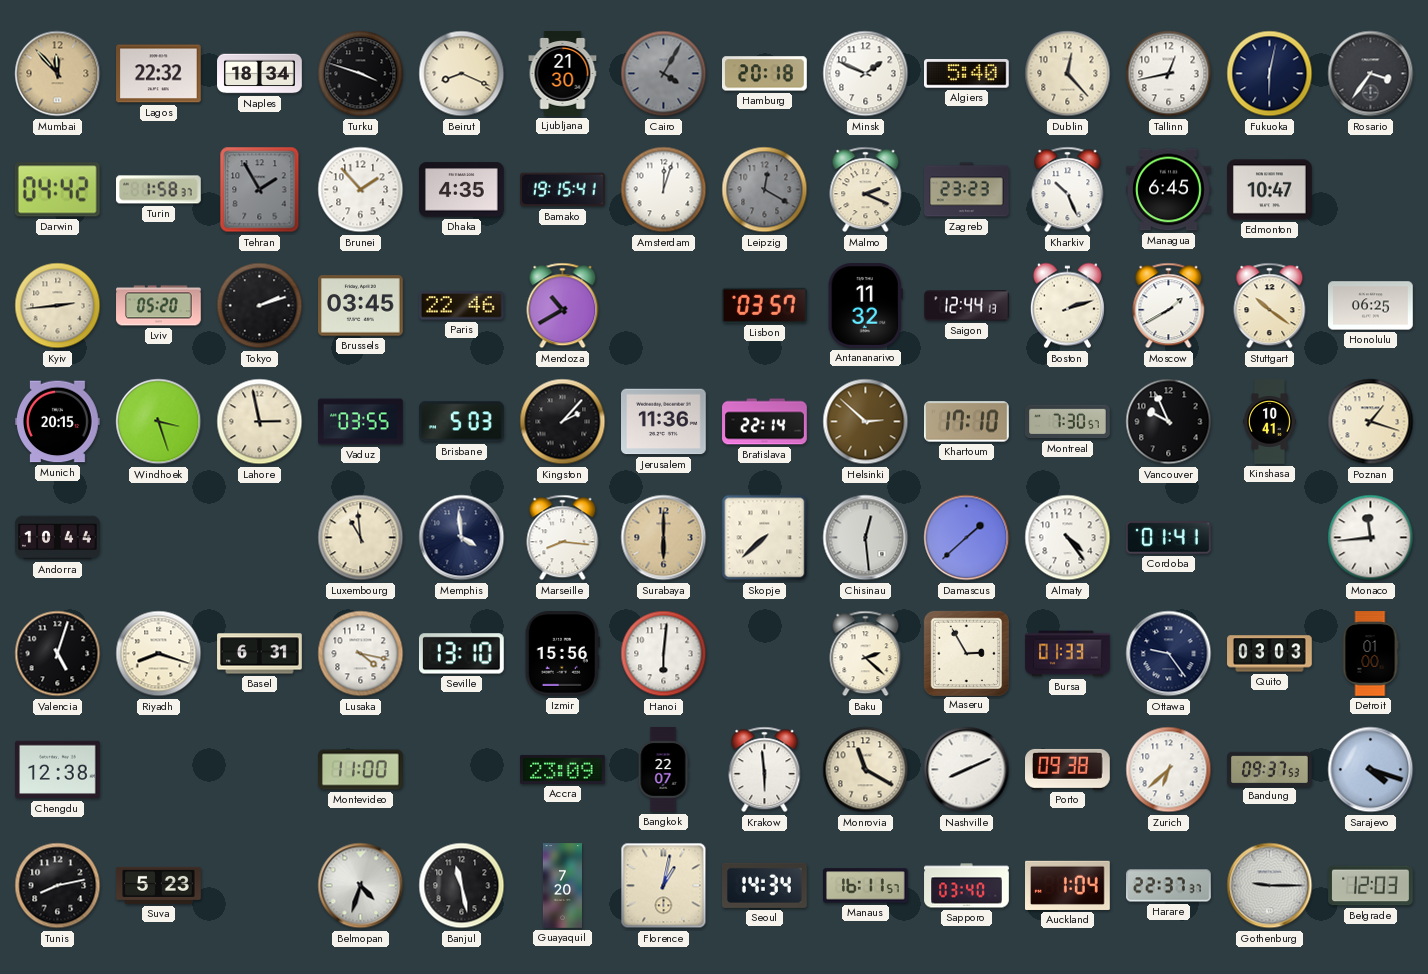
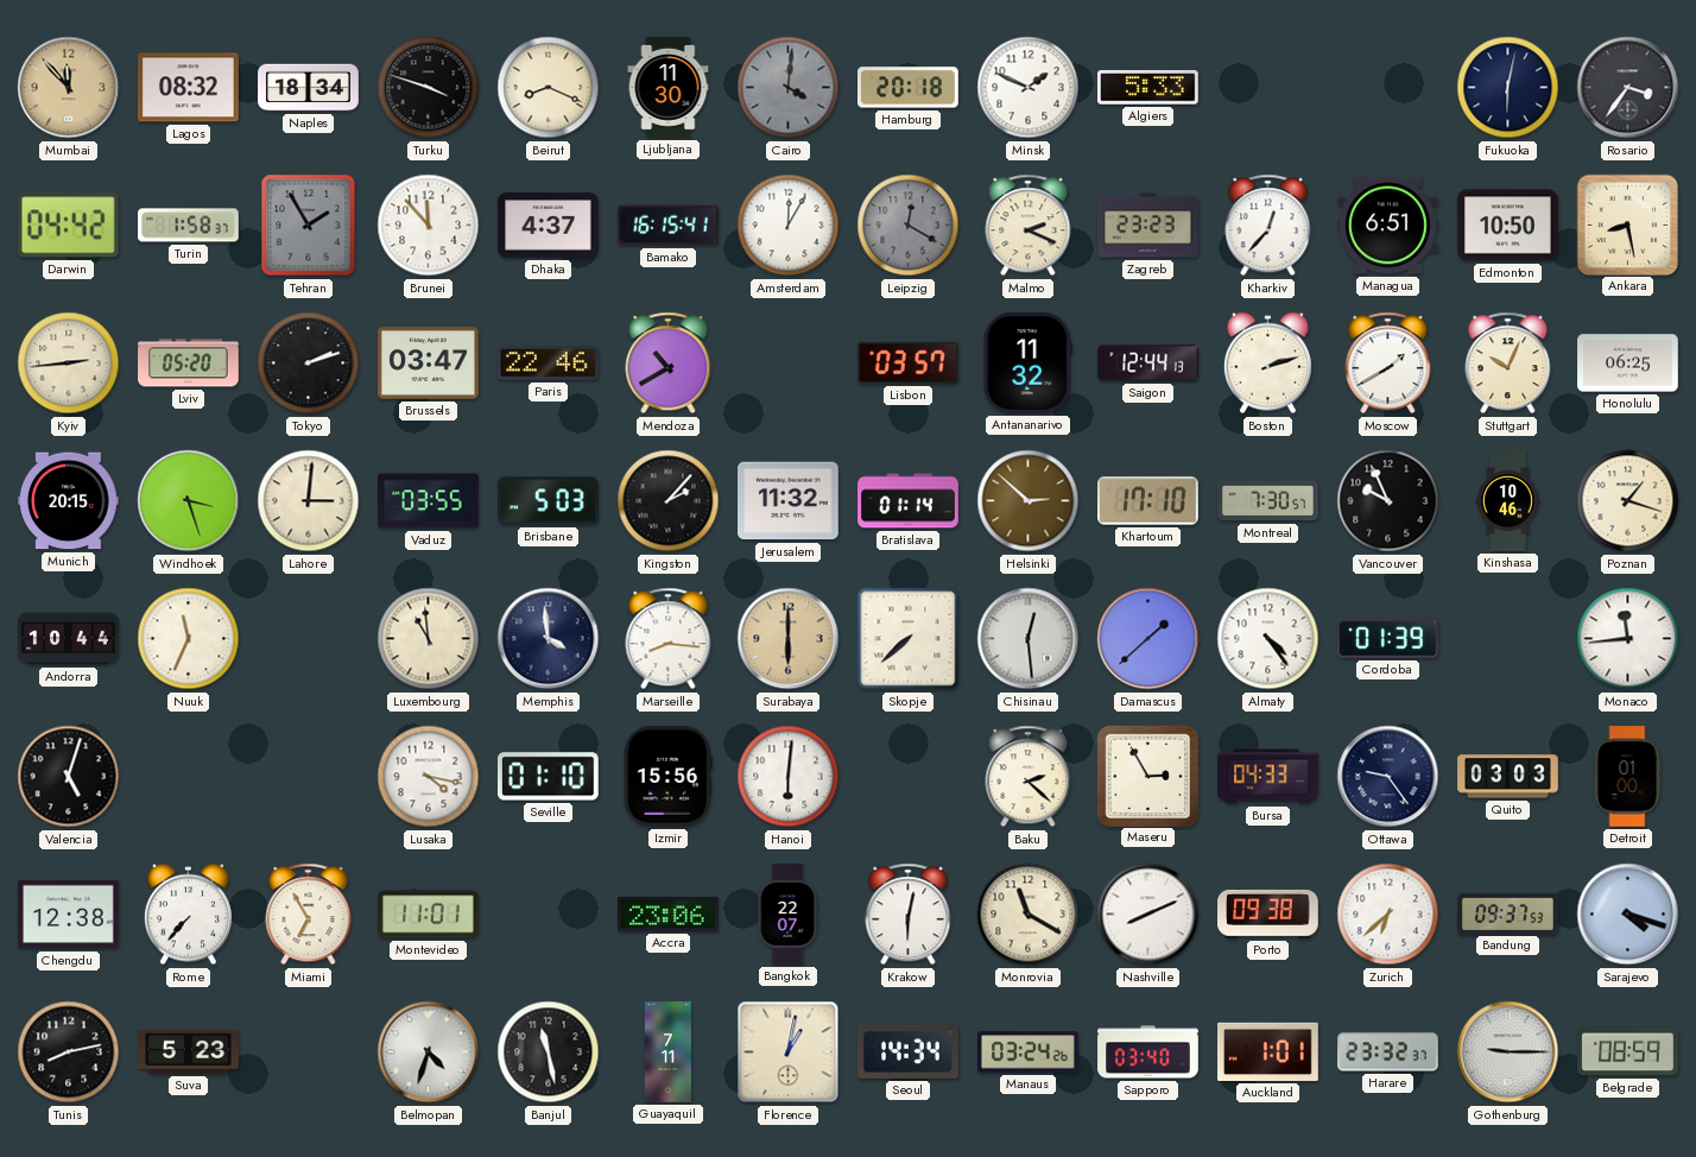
Lagos: 22:32 -> 08:32 (189, 88)
Ljubljana: 21:30 -> 11:30 (669, 88)
Cairo: 4:05 -> 4:01 (789, 88)
Algiers: 5:40 -> 5:33 (1148, 88)
Dublin: 12:23 -> none (1068, 74)
Tallinn: 12:43 -> none (1169, 74)
Brunei: 1:53 -> 11:53 (429, 226)
Dhaka: 4:35 -> 4:37 (549, 226)
Bamako: 19:15 -> 16:15 (669, 226)
Amsterdam: 12:03 -> 12:05 (789, 226)
Kharkiv: 10:26 -> 12:37 (1268, 226)
Managua: 6:45 -> 6:51 (1388, 226)
Edmonton: 10:47 -> 10:50 (1508, 226)
Ankara: none -> 8:28 (1627, 225)
Brussels: 03:45 -> 03:47 (429, 363)
Stuttgart: 10:21 -> 10:04 (1508, 363)
Lahore: 2:58 -> 3:01 (309, 501)
Jerusalem: 11:36 -> 11:32 (789, 501)
Bratislava: 22:14 -> 01:14 (909, 501)
Kinshasa: 10:41 -> 10:46 (1508, 501)
Nuuk: none -> 11:34 (189, 639)
Cordoba: 01:41 -> 01:39 (1388, 639)
Riyadh: 8:18 -> none (159, 654)
Basel: 6:31 -> none (260, 654)
Seville: 13:10 -> 01:10 (549, 777)
Bursa: 01:33 -> 04:33 (1268, 777)
Rome: none -> 7:37 (188, 915)
Miami: none -> 6:55 (309, 915)
Montevideo: 11:00 -> 11:01 (429, 915)
Accra: 23:09 -> 23:06 (669, 913)
Krakow: 5:59 -> 6:02 (909, 915)
Guayaquil: 7:20 -> 7:11 (667, 1052)
Manaus: 16:11 -> 03:24 (1029, 1052)
Auckland: 1:04 -> 1:01 (1268, 1051)
Harare: 22:37 -> 23:32 (1388, 1052)
Belgrade: 12:03 -> 08:59 (1628, 1052)
